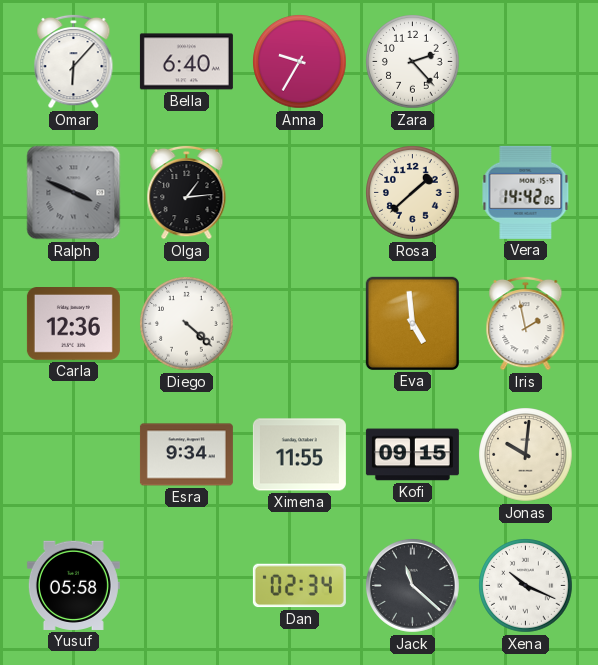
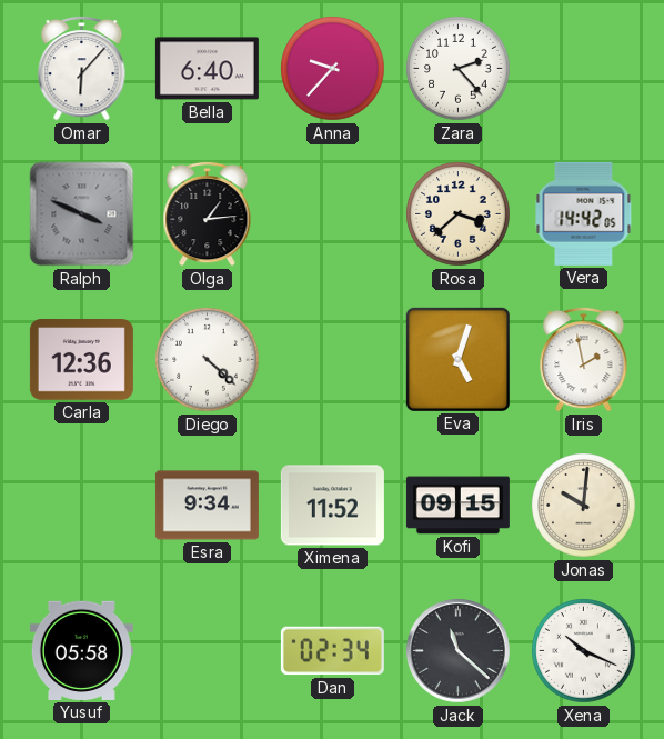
Anna: 9:35 -> 9:37 (333, 69)
Rosa: 1:38 -> 3:38 (459, 214)
Eva: 4:59 -> 5:03 (457, 359)
Ximena: 11:55 -> 11:52 (332, 506)
